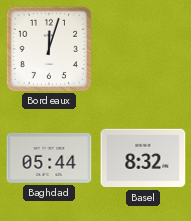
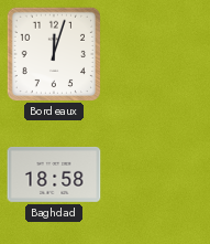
Baghdad: 05:44 -> 18:58 (54, 174)
Basel: 8:32 -> none (143, 158)
